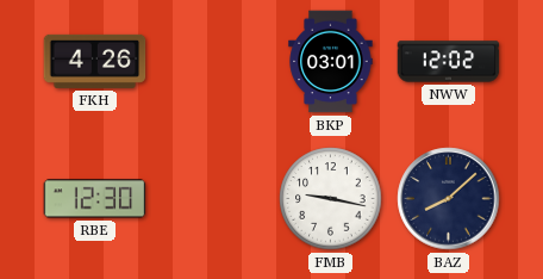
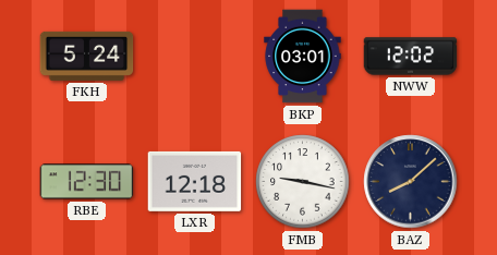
FKH: 4:26 -> 5:24 (87, 56)
LXR: none -> 12:18 (195, 181)
